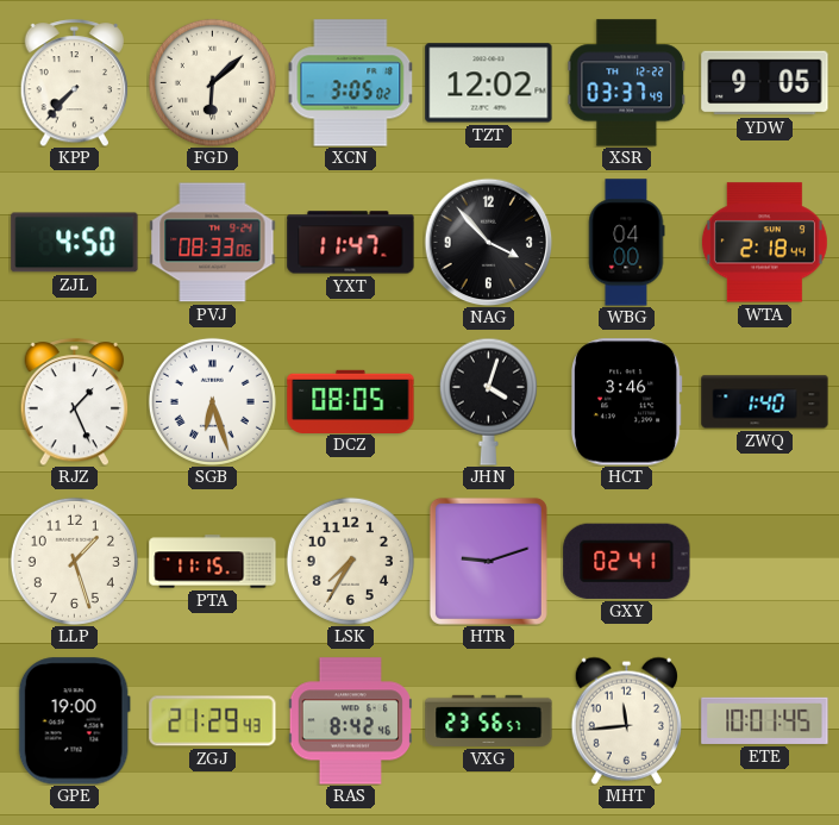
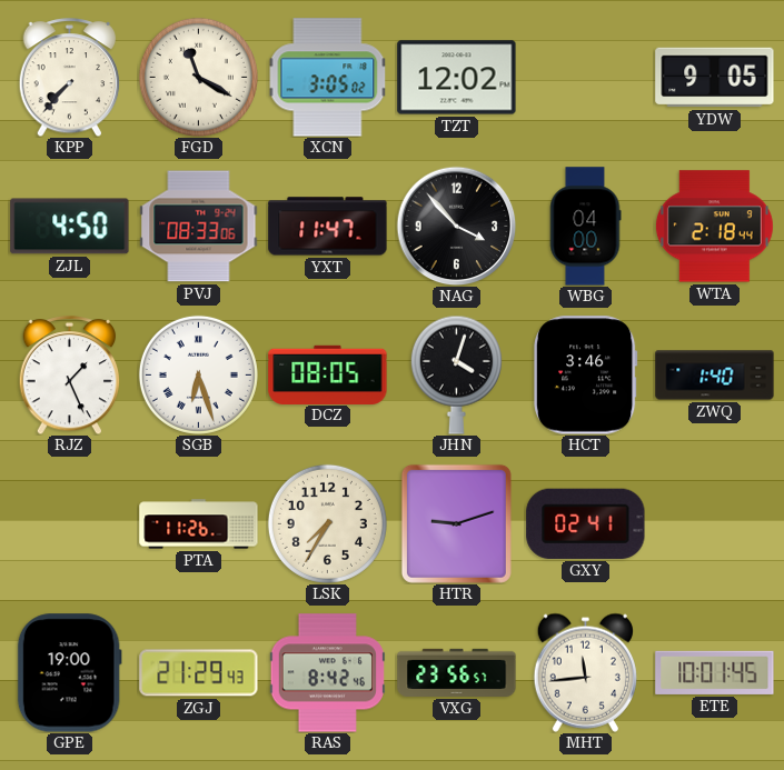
FGD: 6:08 -> 11:20 (198, 77)
XSR: 03:37 -> none (627, 83)
LLP: 1:27 -> none (74, 561)
PTA: 11:15 -> 11:26 (199, 524)
